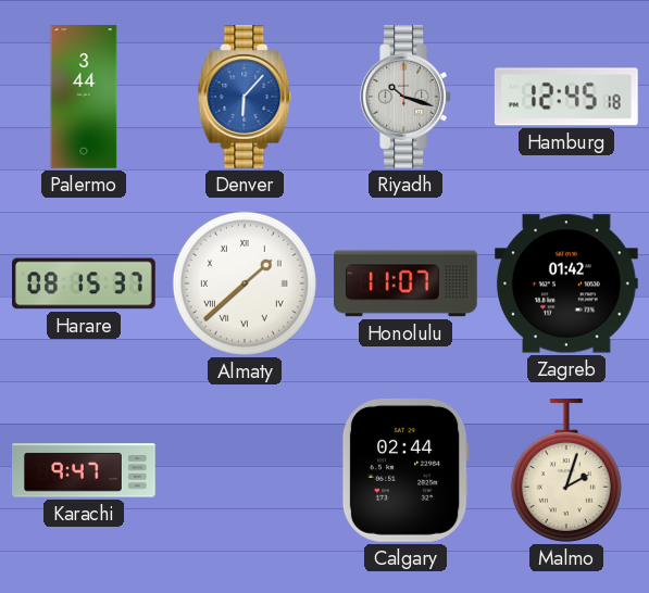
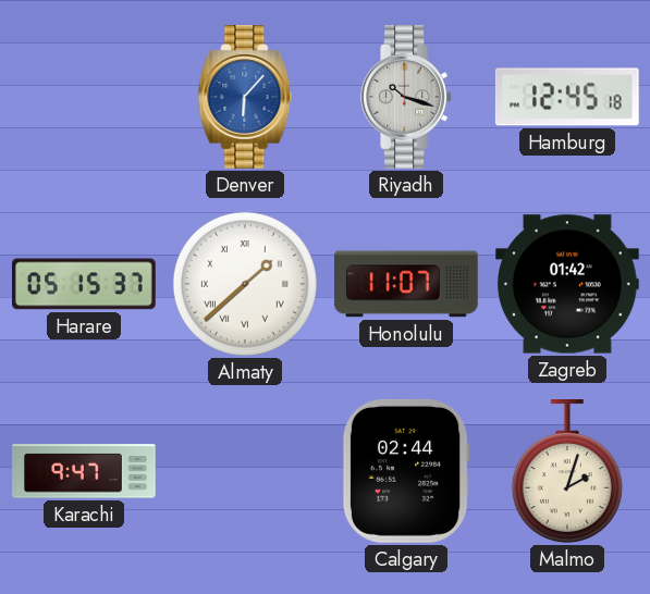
Palermo: 3:44 -> none (84, 97)
Harare: 08:15 -> 05:15 (85, 284)
